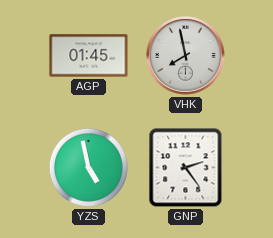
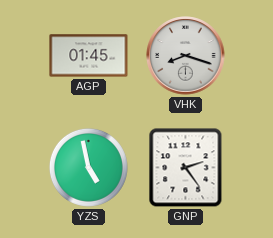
VHK: 7:58 -> 8:18 (186, 56)
